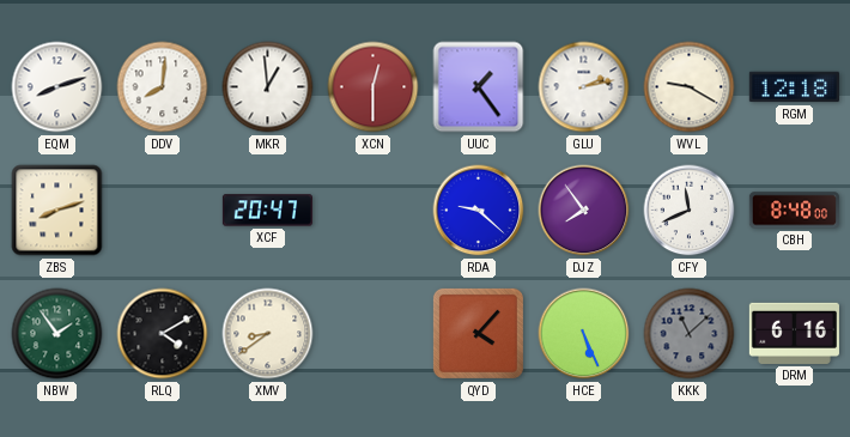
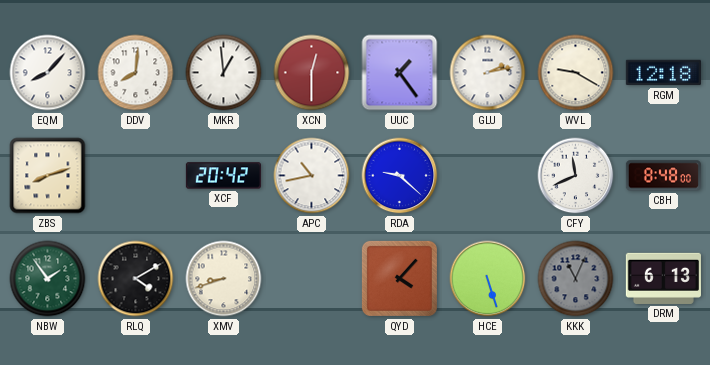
EQM: 8:12 -> 8:07 (48, 73)
XCF: 20:47 -> 20:42 (223, 176)
APC: none -> 10:43 (312, 176)
DJZ: 7:54 -> none (584, 211)
XMV: 8:39 -> 8:42 (224, 279)
HCE: 5:26 -> 5:27 (488, 279)
KKK: 11:08 -> 11:04 (576, 279)
DRM: 6:16 -> 6:13 (663, 278)
